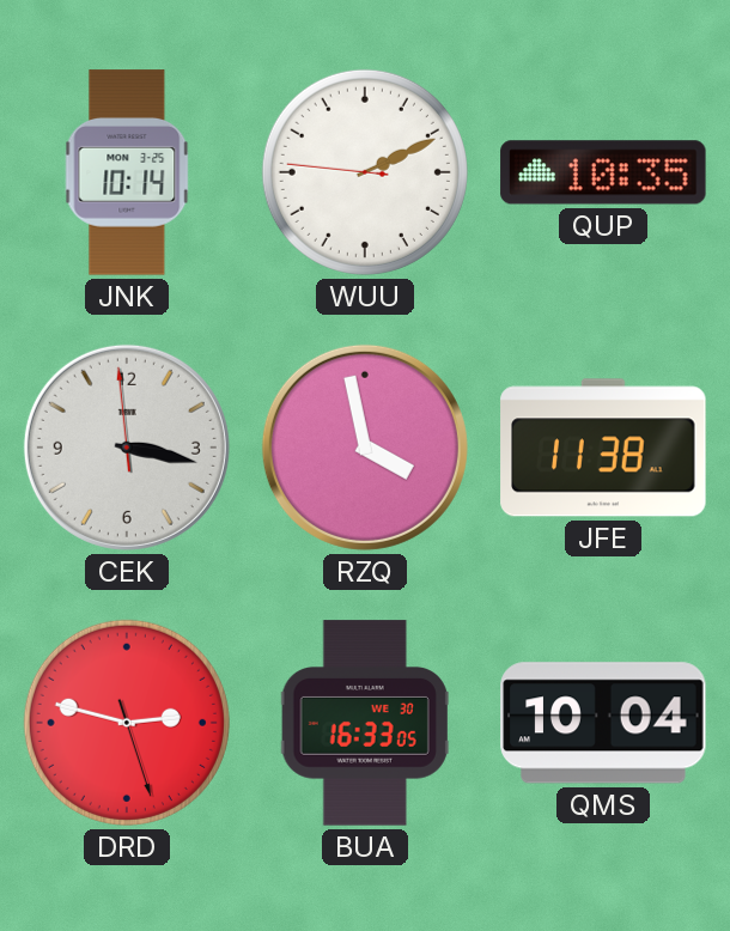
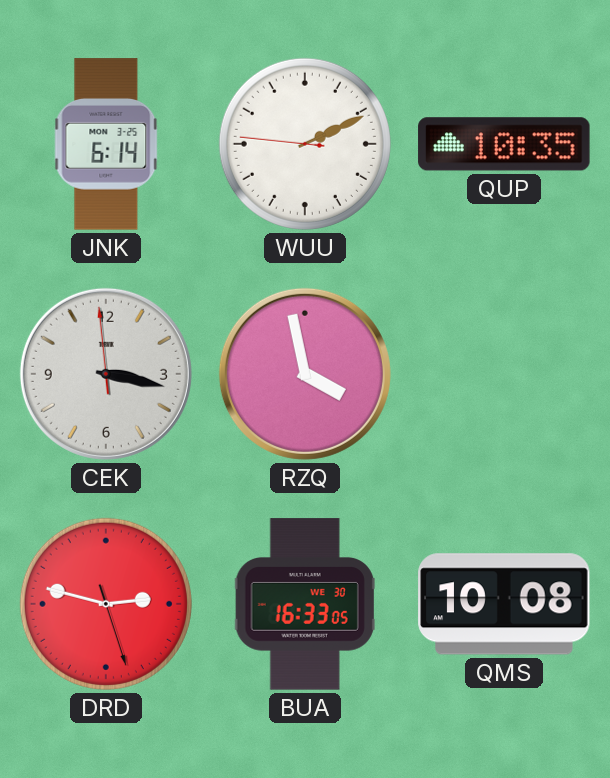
JNK: 10:14 -> 6:14 (106, 144)
JFE: 11:38 -> none (603, 448)
QMS: 10:04 -> 10:08 (504, 604)
